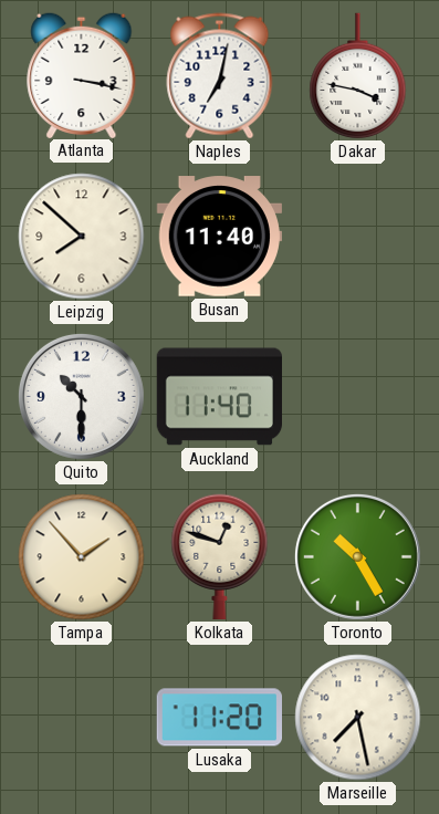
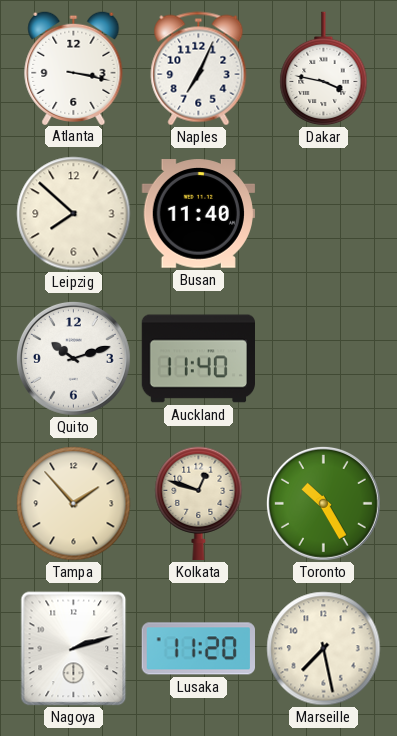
Naples: 7:02 -> 7:04 (199, 69)
Quito: 10:30 -> 10:12 (73, 358)
Nagoya: none -> 2:12 (74, 649)
